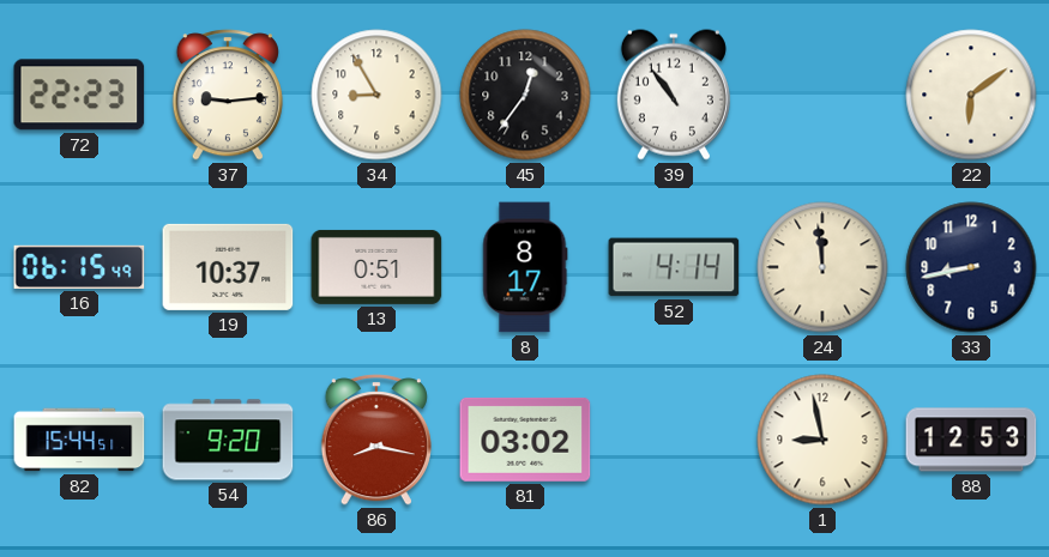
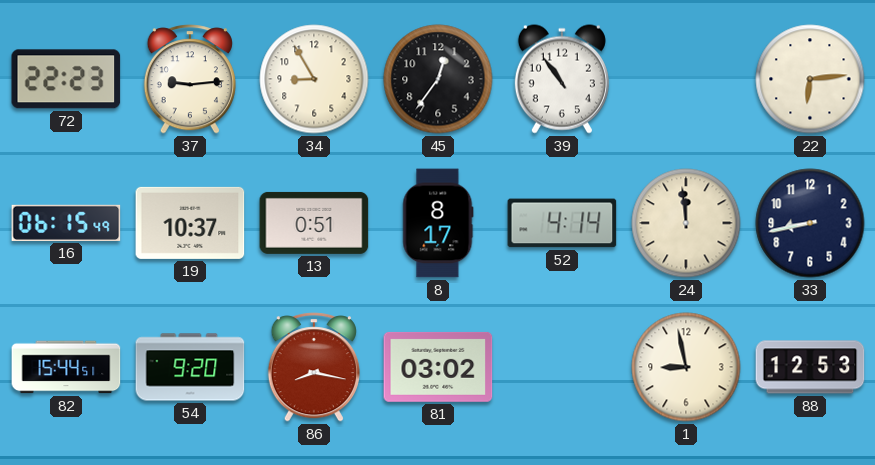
22: 6:09 -> 6:14 (810, 79)
